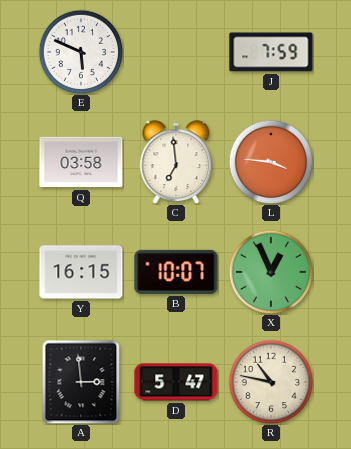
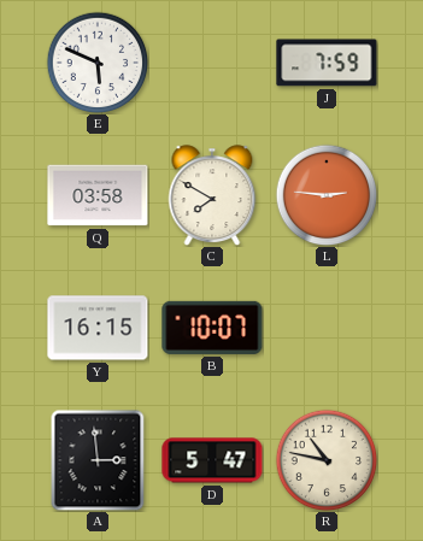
C: 6:59 -> 7:50 (212, 195)
L: 3:46 -> 2:46 (327, 195)
X: 12:56 -> none (271, 272)
